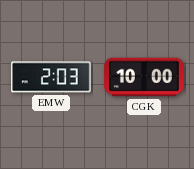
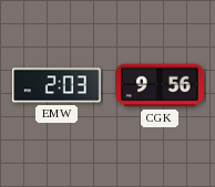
CGK: 10:00 -> 9:56 (160, 85)
